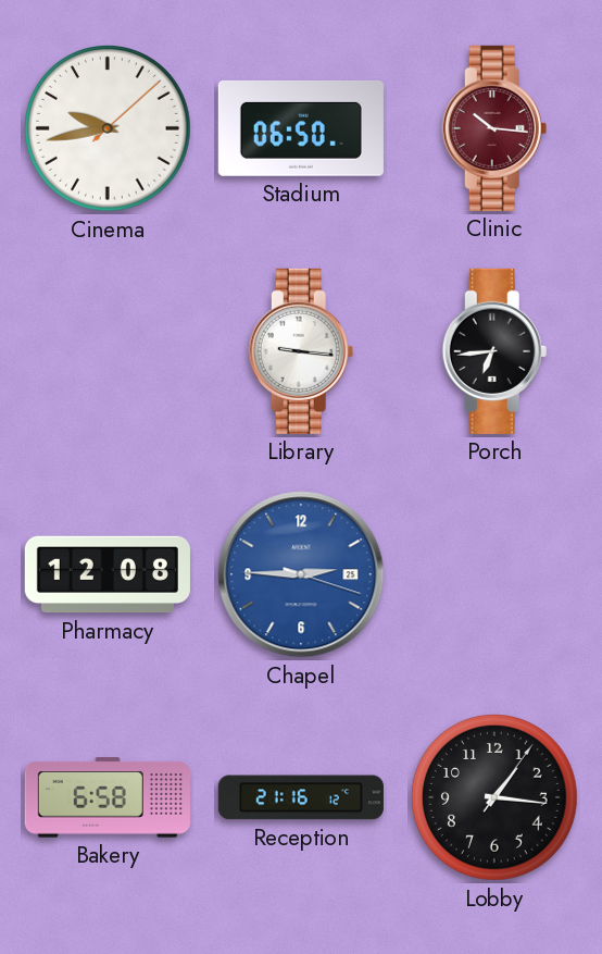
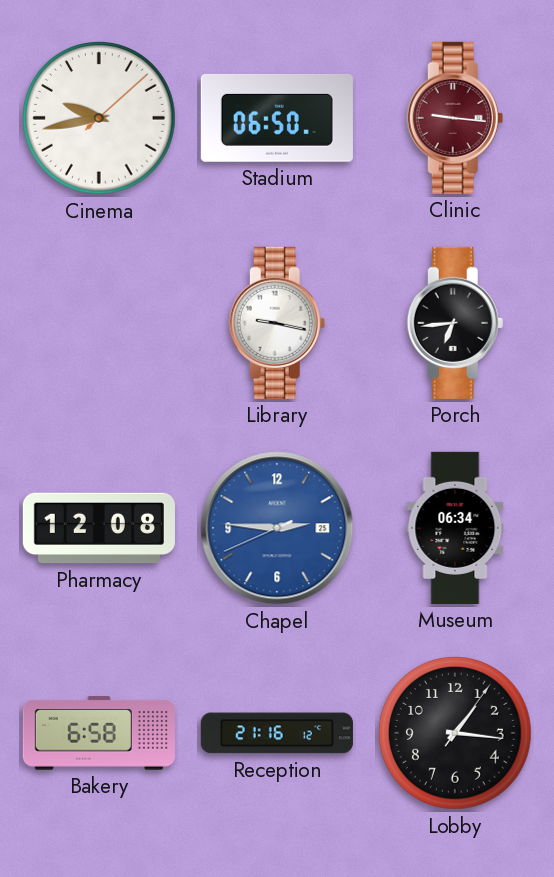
Clinic: 10:16 -> 9:16 (455, 118)
Library: 9:16 -> 9:17 (277, 323)
Chapel: 2:45:18 -> 2:45:41 (277, 528)
Museum: none -> 06:34 (455, 528)
